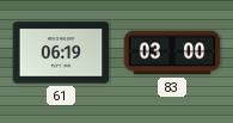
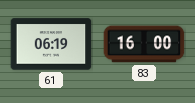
83: 03:00 -> 16:00 (144, 44)
